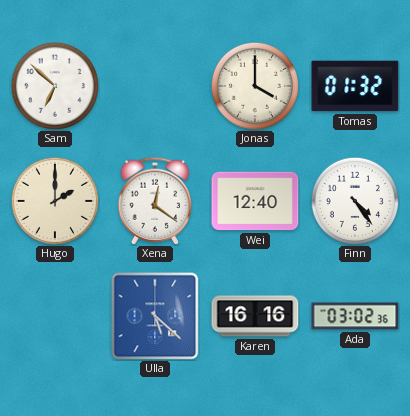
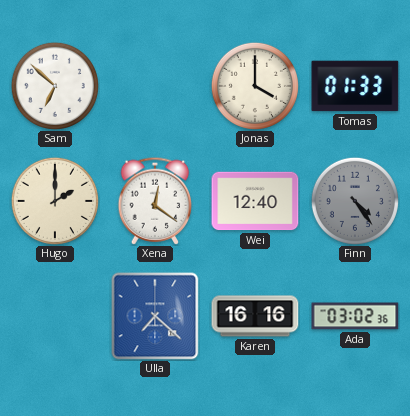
Tomas: 01:32 -> 01:33 (355, 86)
Finn dial: white -> grey (355, 201)
Ulla: 5:22 -> 7:22 (155, 316)
